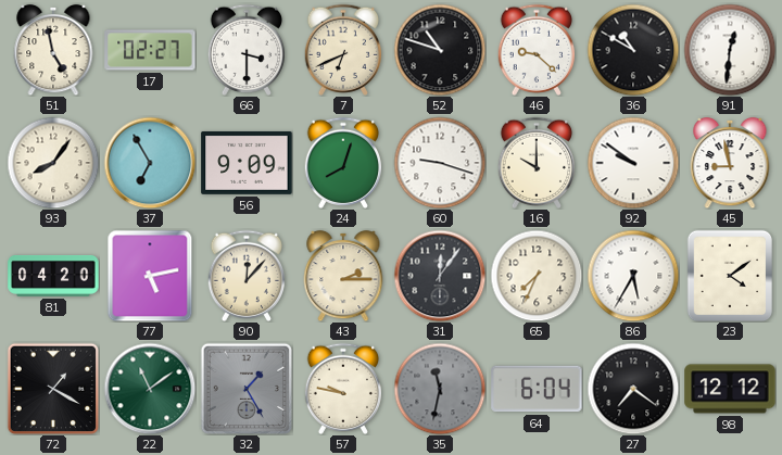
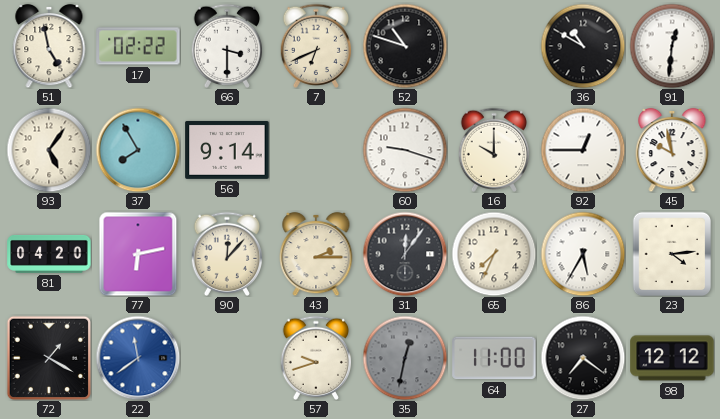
17: 02:27 -> 02:22 (138, 46)
46: 9:22 -> none (537, 50)
93: 8:06 -> 5:06 (49, 150)
37: 6:55 -> 7:55 (138, 150)
56: 9:09 -> 9:14 (227, 150)
24: 8:03 -> none (343, 163)
92: 9:51 -> 12:45 (583, 150)
45: 8:58 -> 9:58 (672, 150)
77: 5:13 -> 6:13 (138, 254)
23: 4:09 -> 4:14 (672, 254)
22: 11:09 -> 11:39 (138, 358)
22 dial: green -> blue (138, 358)
32: 1:25 -> none (245, 388)
57: 9:47 -> 9:42 (316, 358)
35: 11:32 -> 12:32 (405, 358)
64: 6:04 -> 11:00 (494, 358)
